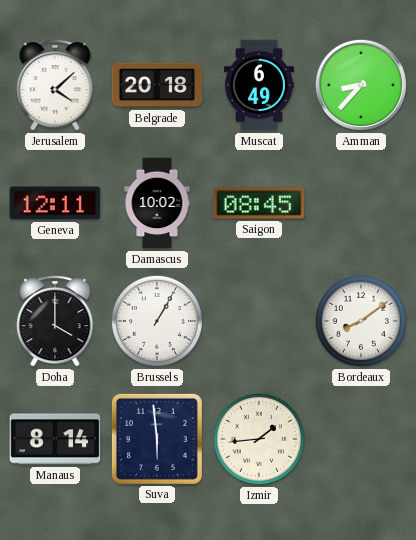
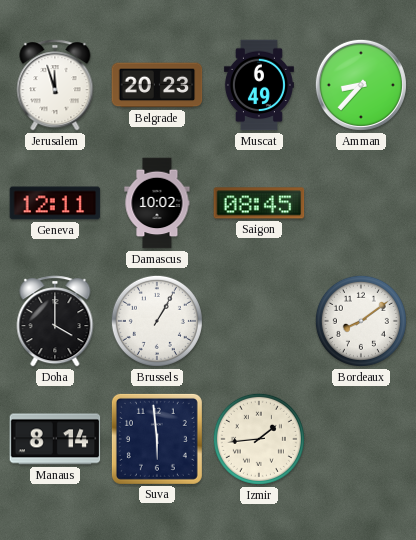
Jerusalem: 4:08 -> 11:57 (55, 85)
Belgrade: 20:18 -> 20:23 (157, 85)
